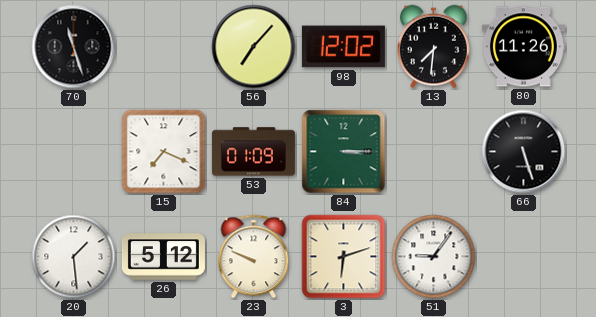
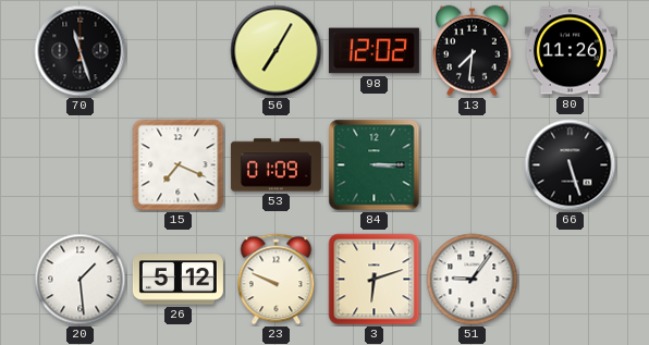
56: 7:07 -> 7:05 (277, 51)
